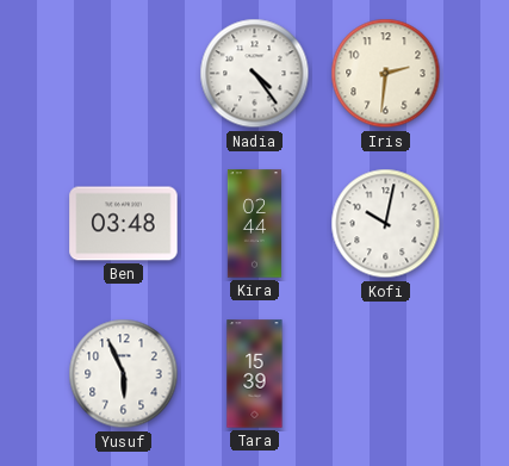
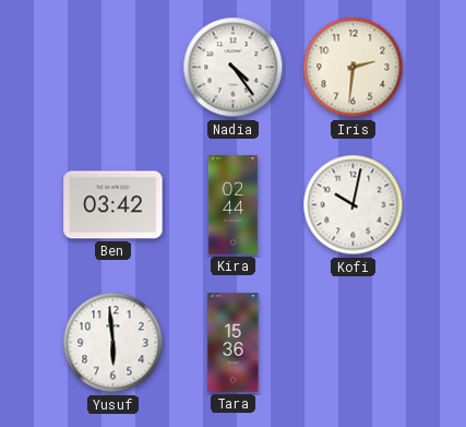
Ben: 03:48 -> 03:42 (113, 205)
Yusuf: 5:56 -> 5:59 (113, 343)
Tara: 15:39 -> 15:36 (234, 343)
